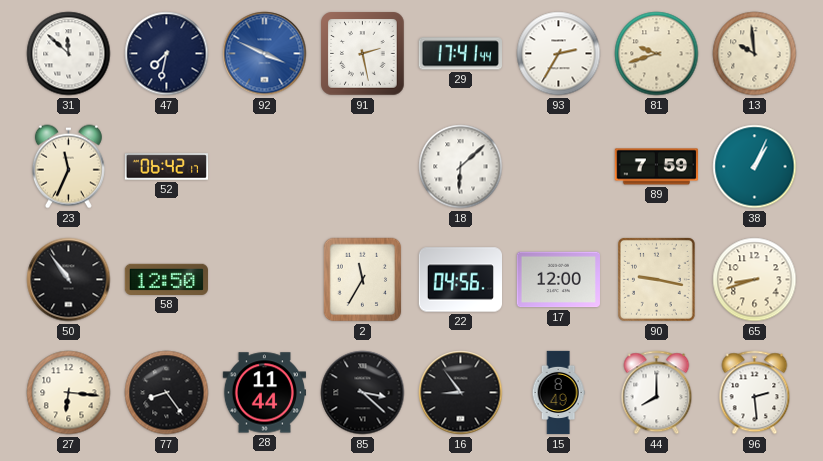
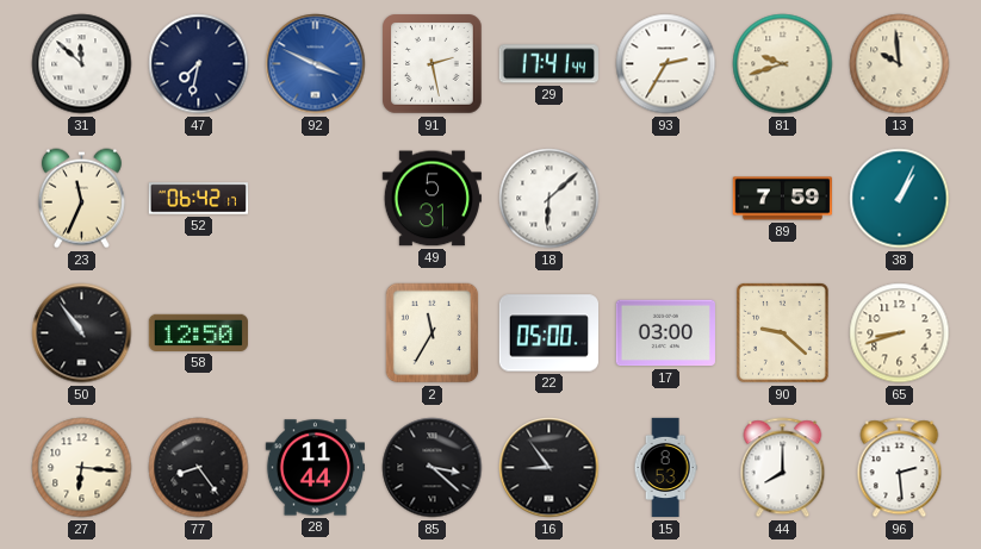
49: none -> 5:31 (431, 199)
22: 04:56 -> 05:00 (548, 333)
17: 12:00 -> 03:00 (665, 333)
90: 9:17 -> 9:22 (782, 332)
15: 8:49 -> 8:53 (665, 468)
